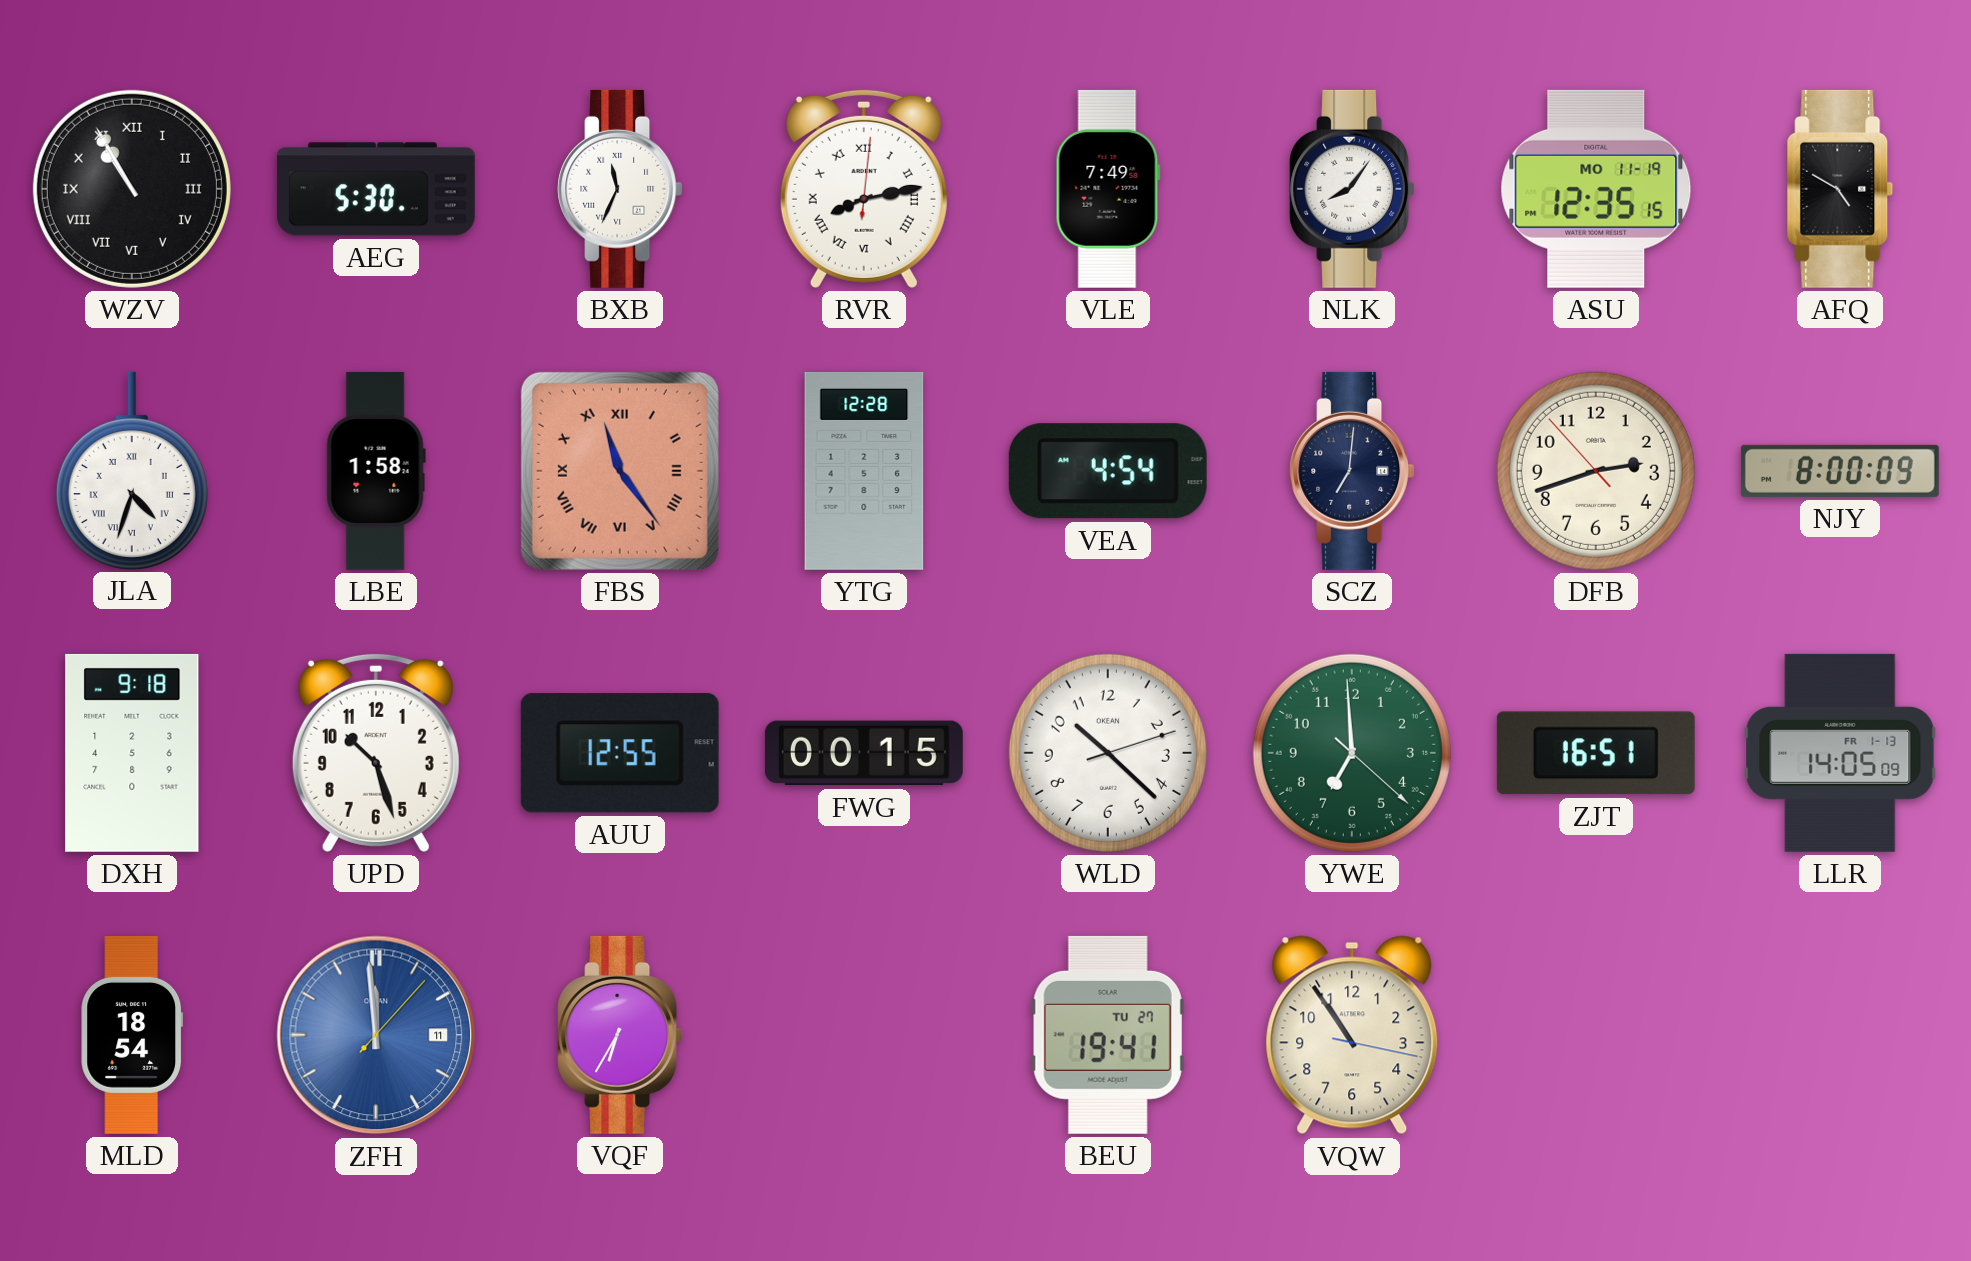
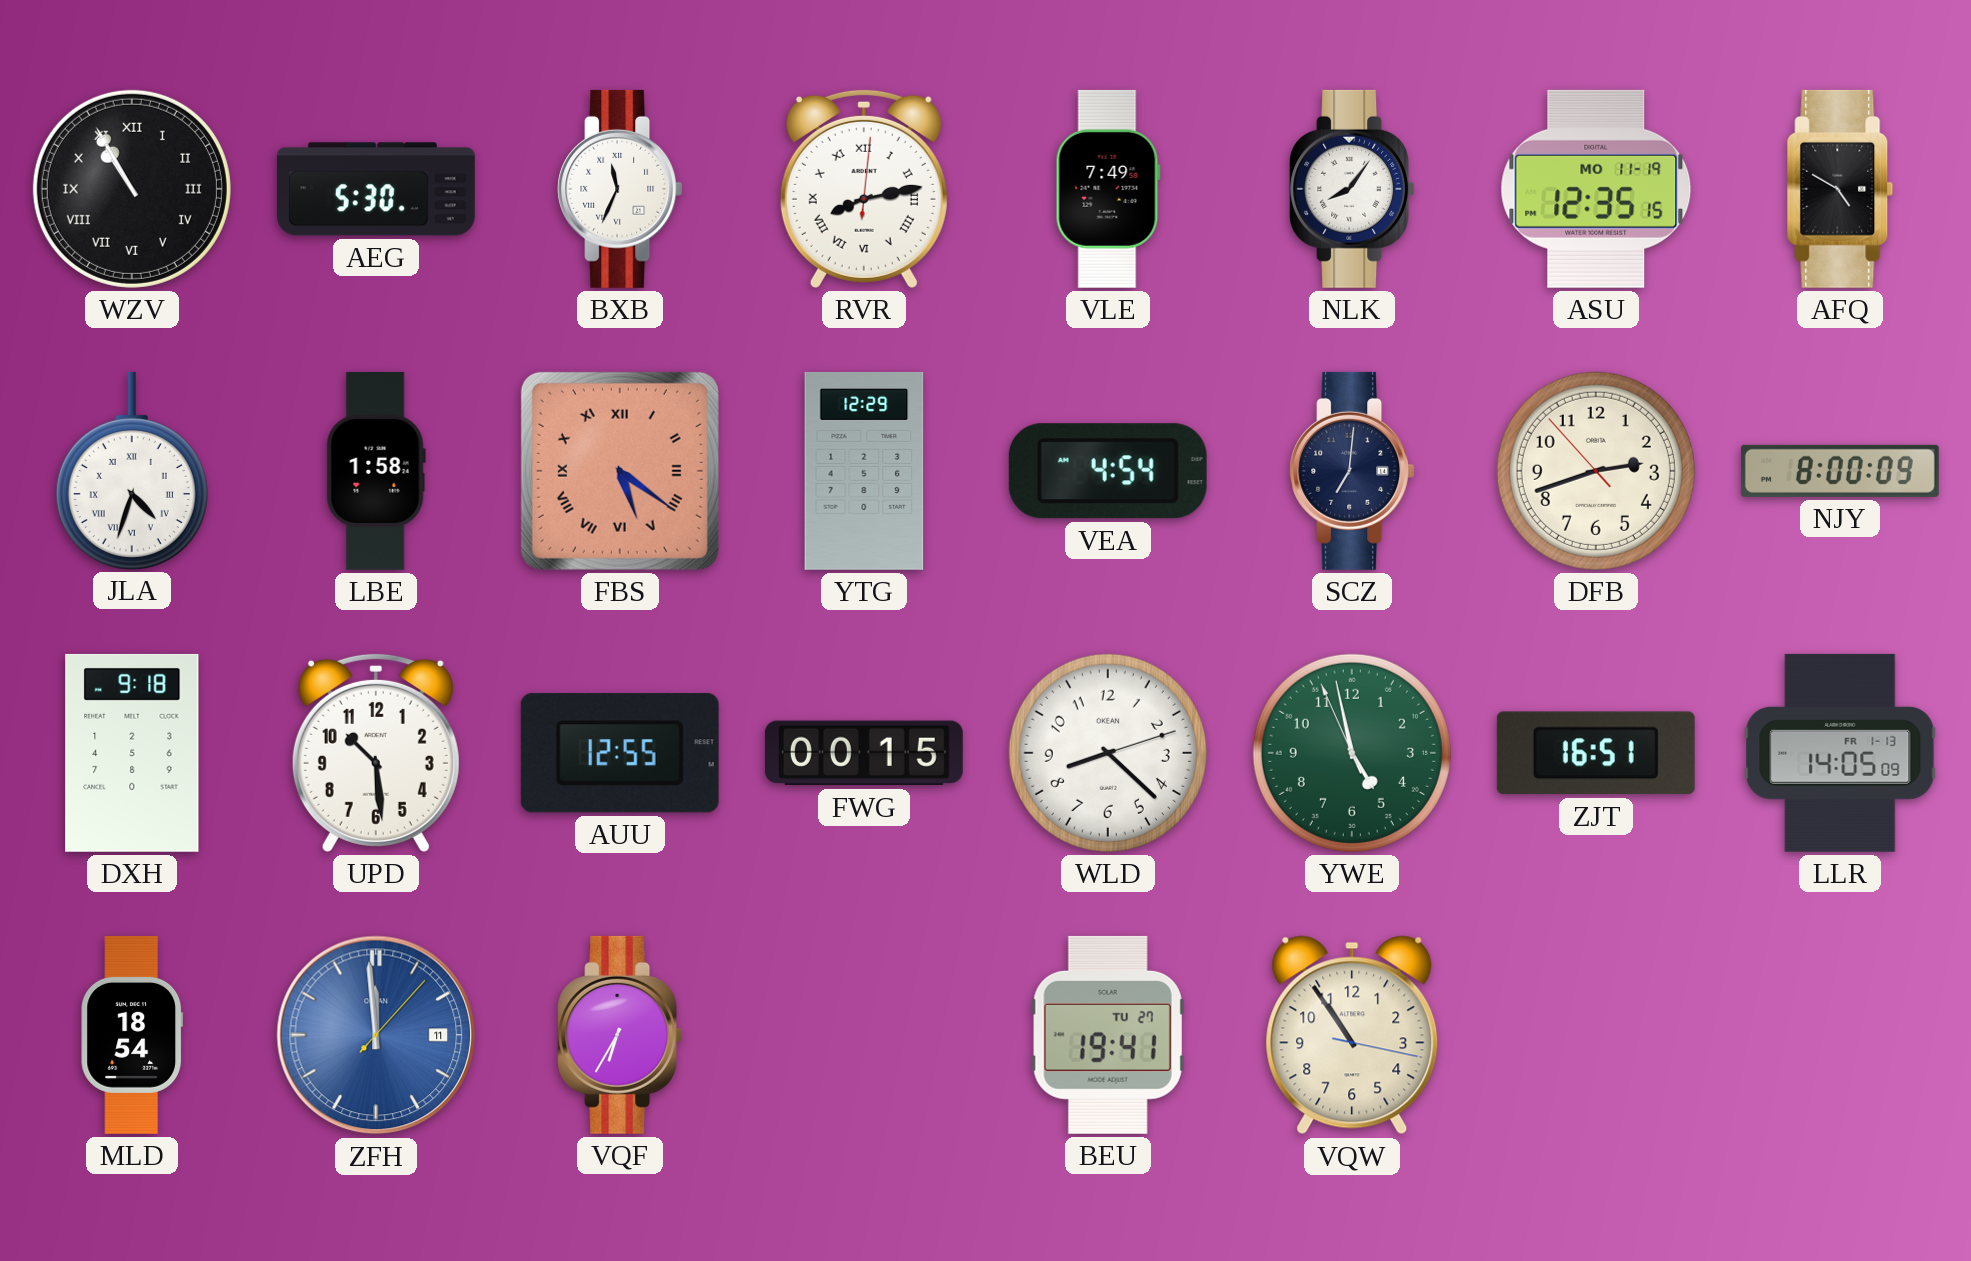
FBS: 11:24 -> 5:21 (620, 471)
YTG: 12:28 -> 12:29 (864, 471)
UPD: 10:27 -> 10:29 (376, 752)
WLD: 10:22 -> 8:22 (1108, 753)
YWE: 6:59 -> 4:57 (1352, 753)
